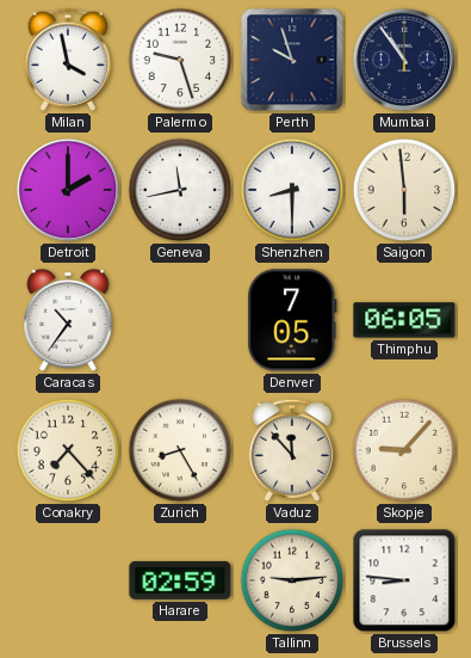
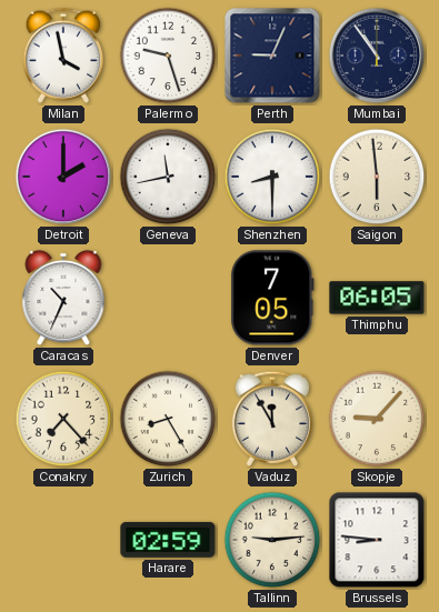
Perth: 9:57 -> 9:04 (272, 56)
Caracas: 10:36 -> 10:34 (63, 298)
Vaduz: 11:53 -> 11:55 (272, 419)
